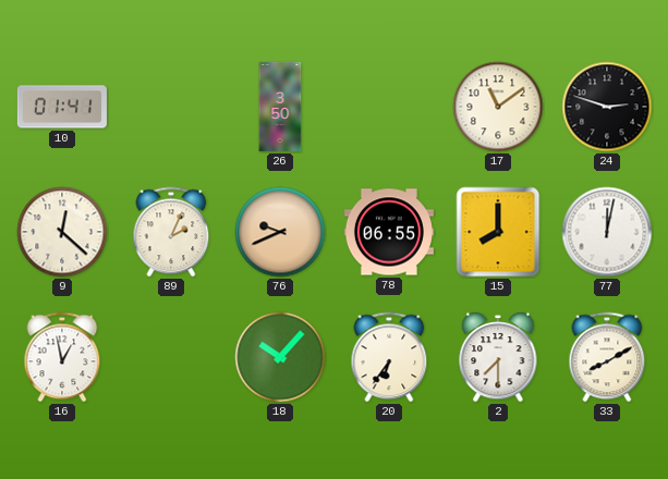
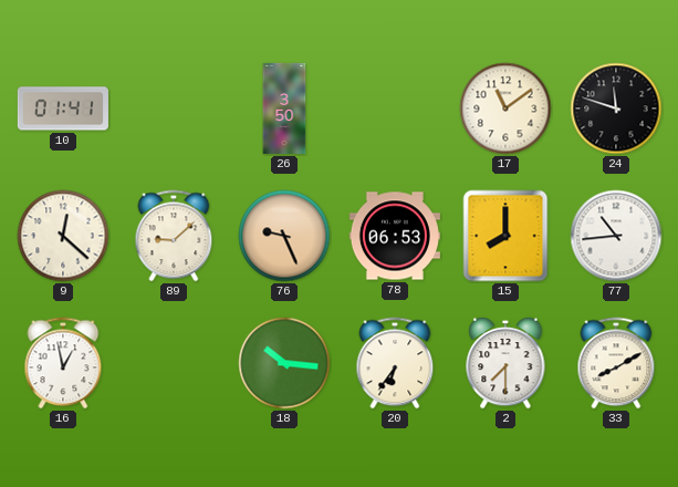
24: 2:48 -> 11:48 (616, 108)
89: 2:04 -> 9:08 (174, 236)
76: 9:41 -> 9:26 (284, 236)
78: 06:55 -> 06:53 (395, 236)
77: 12:02 -> 10:44 (616, 236)
18: 10:07 -> 10:16 (284, 363)
